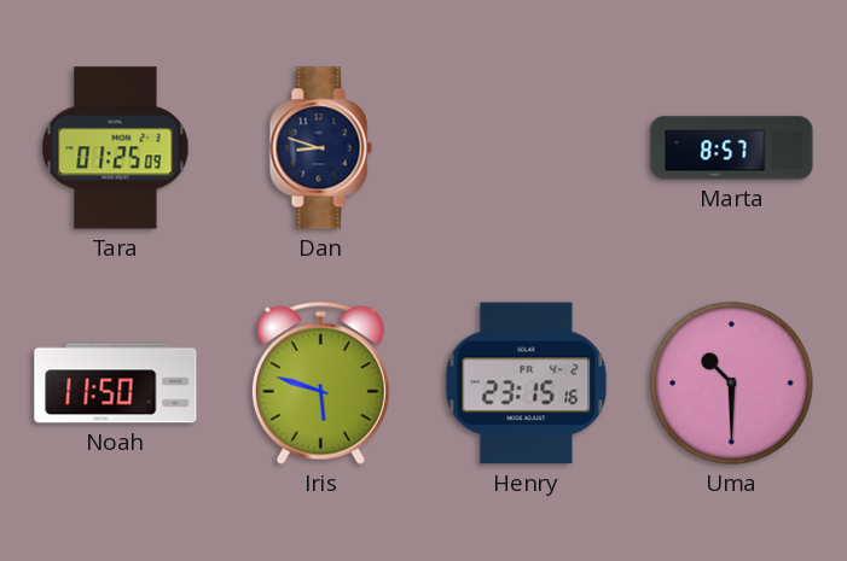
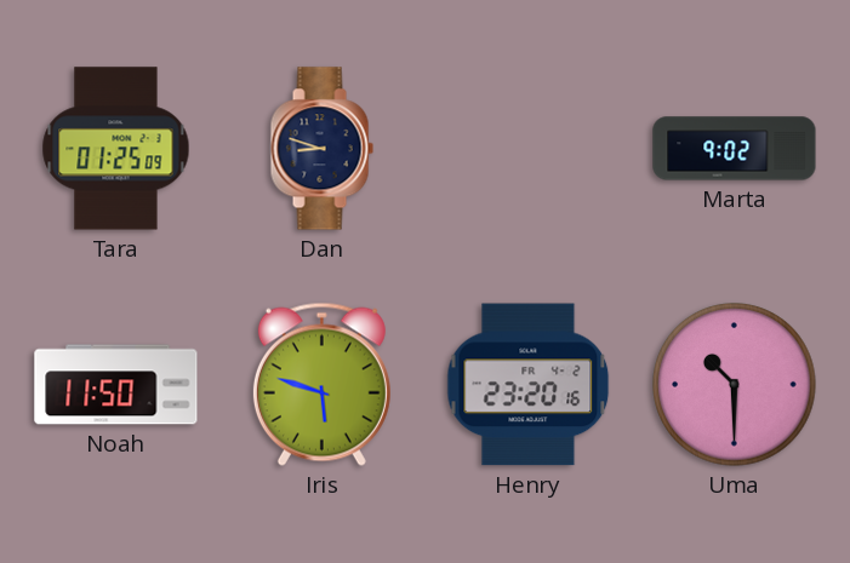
Marta: 8:57 -> 9:02 (735, 149)
Henry: 23:15 -> 23:20 (529, 385)
